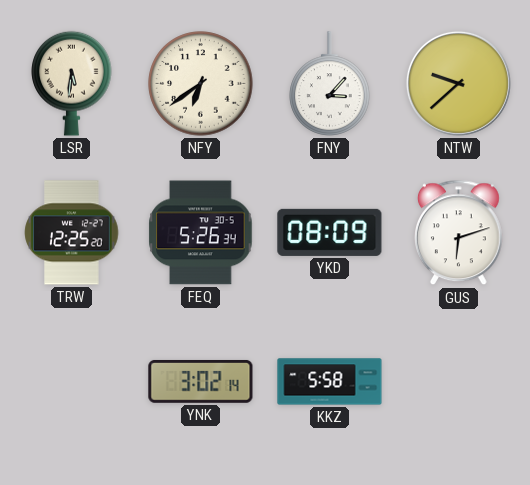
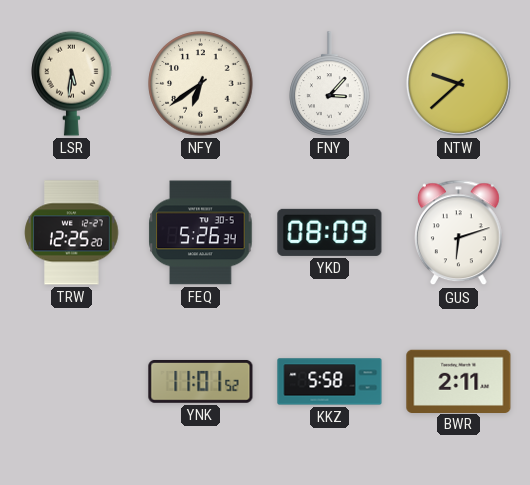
YNK: 3:02 -> 11:01 (201, 382)
BWR: none -> 2:11 (459, 381)
